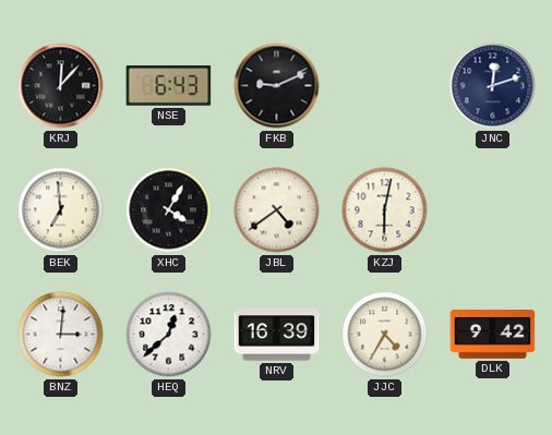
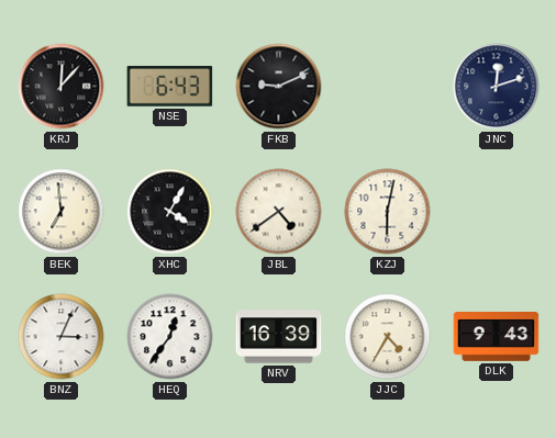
BNZ: 3:01 -> 3:04 (62, 337)
HEQ: 12:38 -> 12:36 (170, 337)
DLK: 9:42 -> 9:43 (497, 337)
